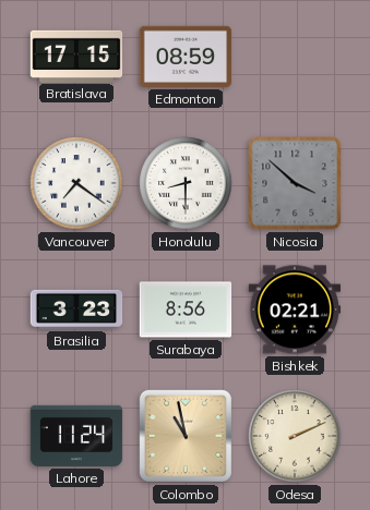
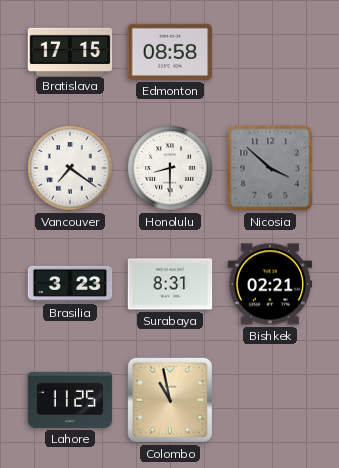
Edmonton: 08:59 -> 08:58 (170, 52)
Surabaya: 8:56 -> 8:31 (170, 284)
Lahore: 11:24 -> 11:25 (70, 400)
Odesa: 2:11 -> none (295, 436)
